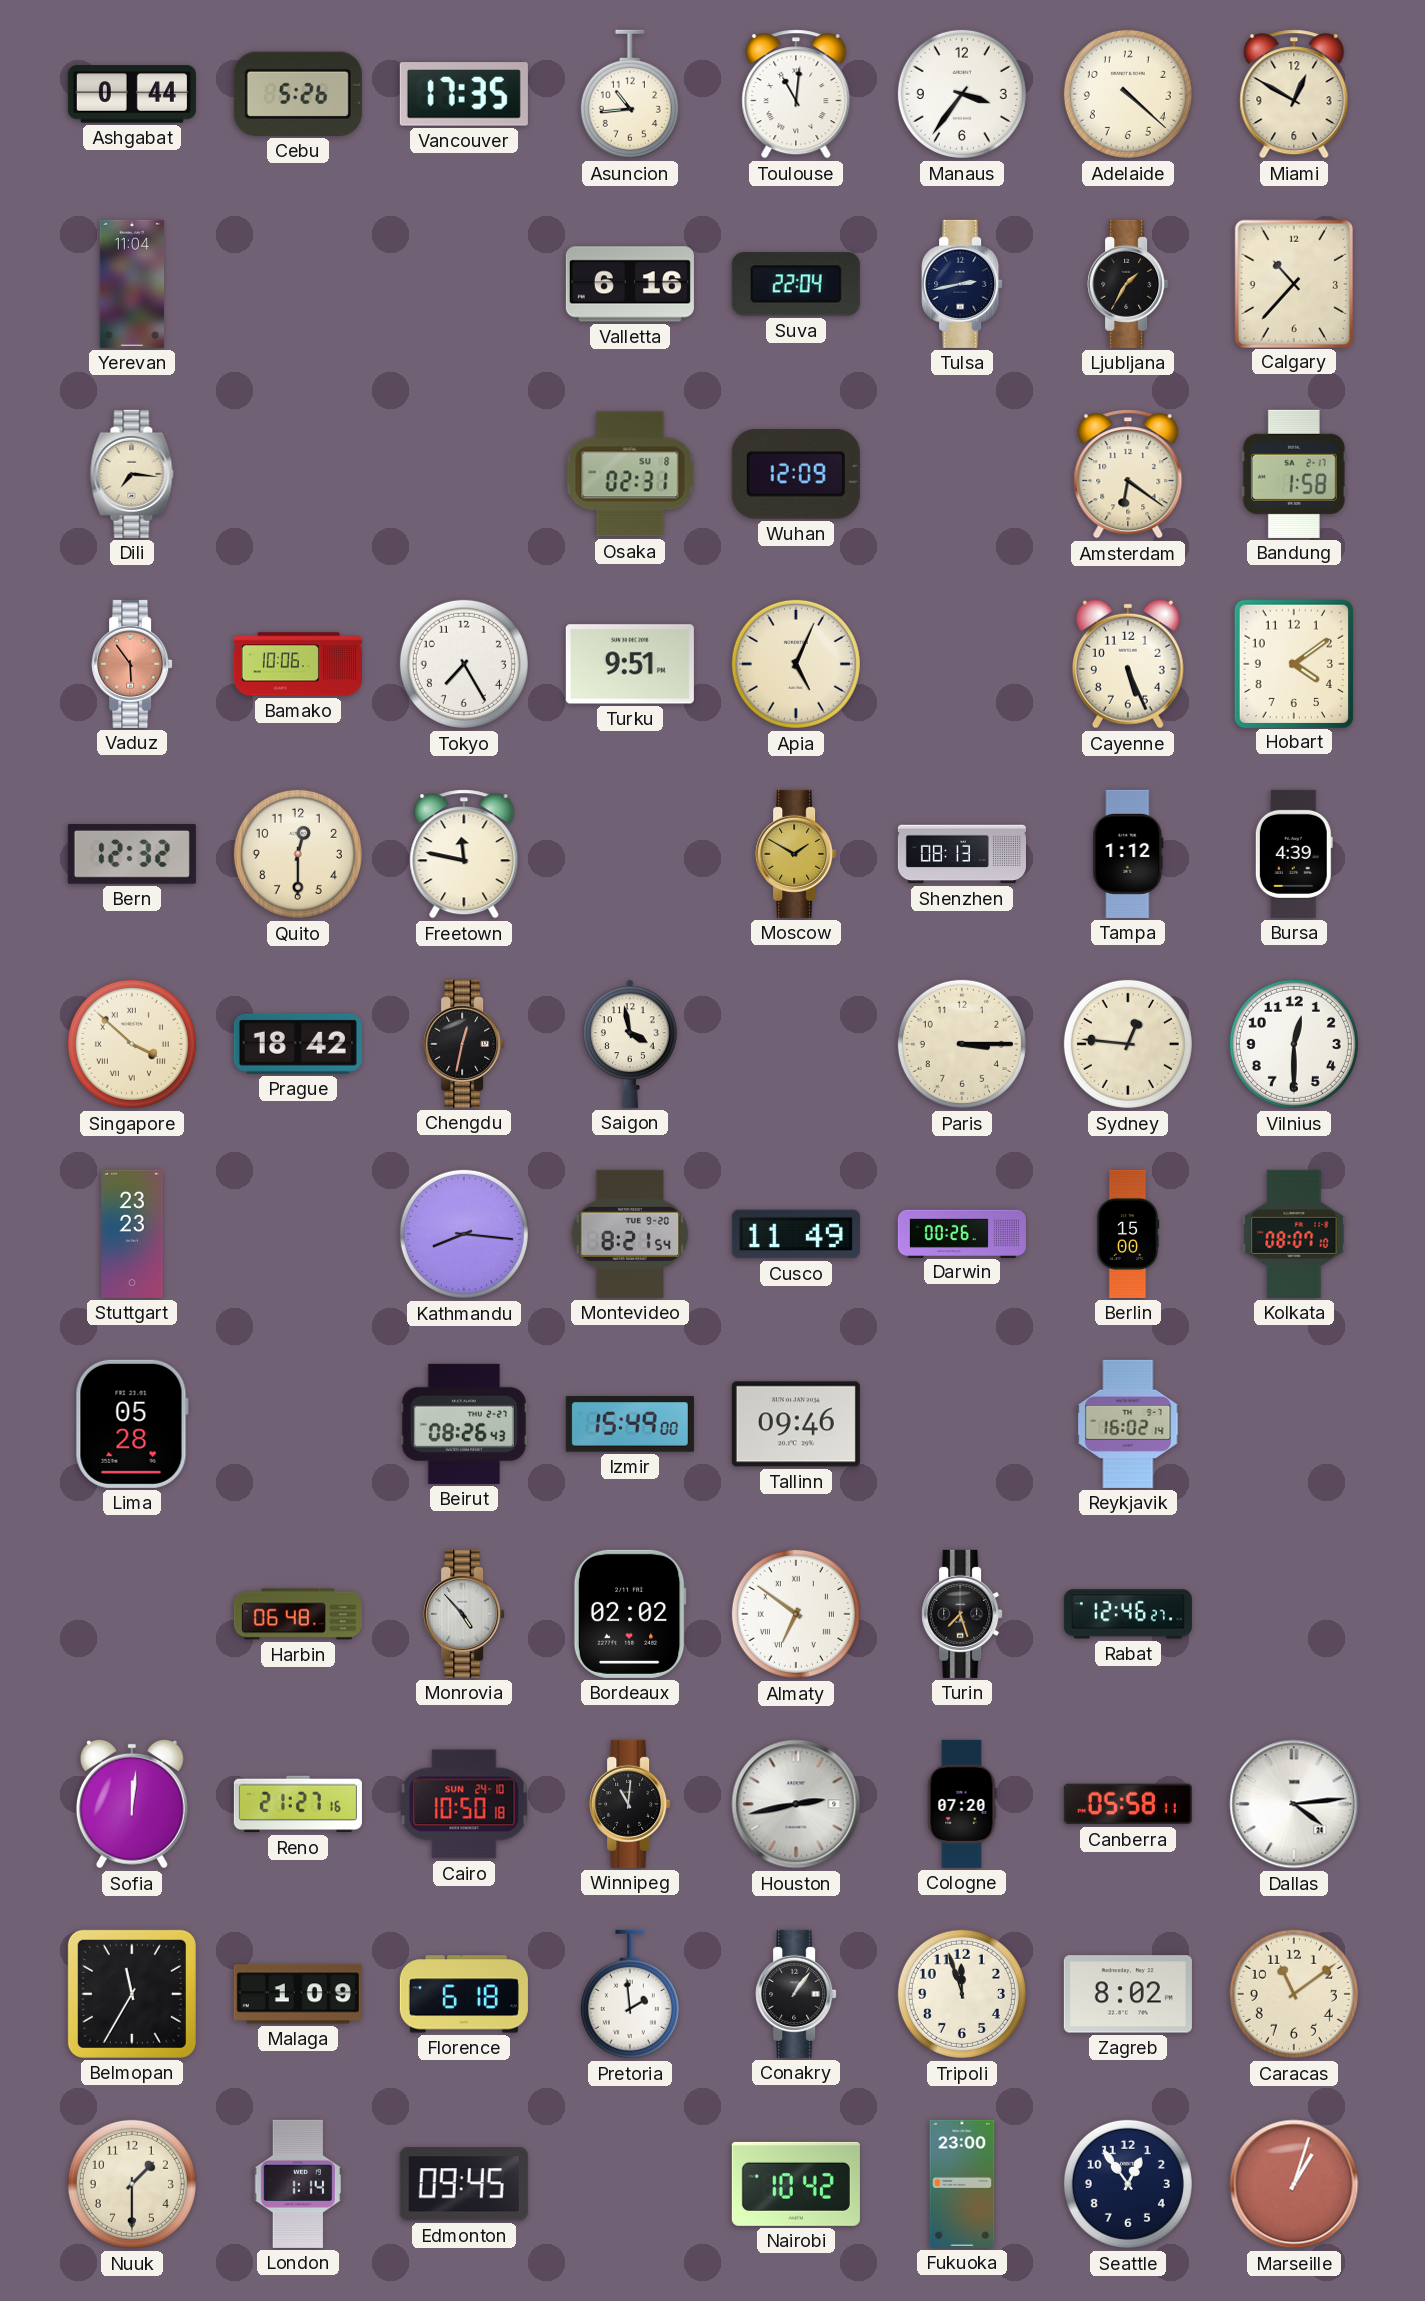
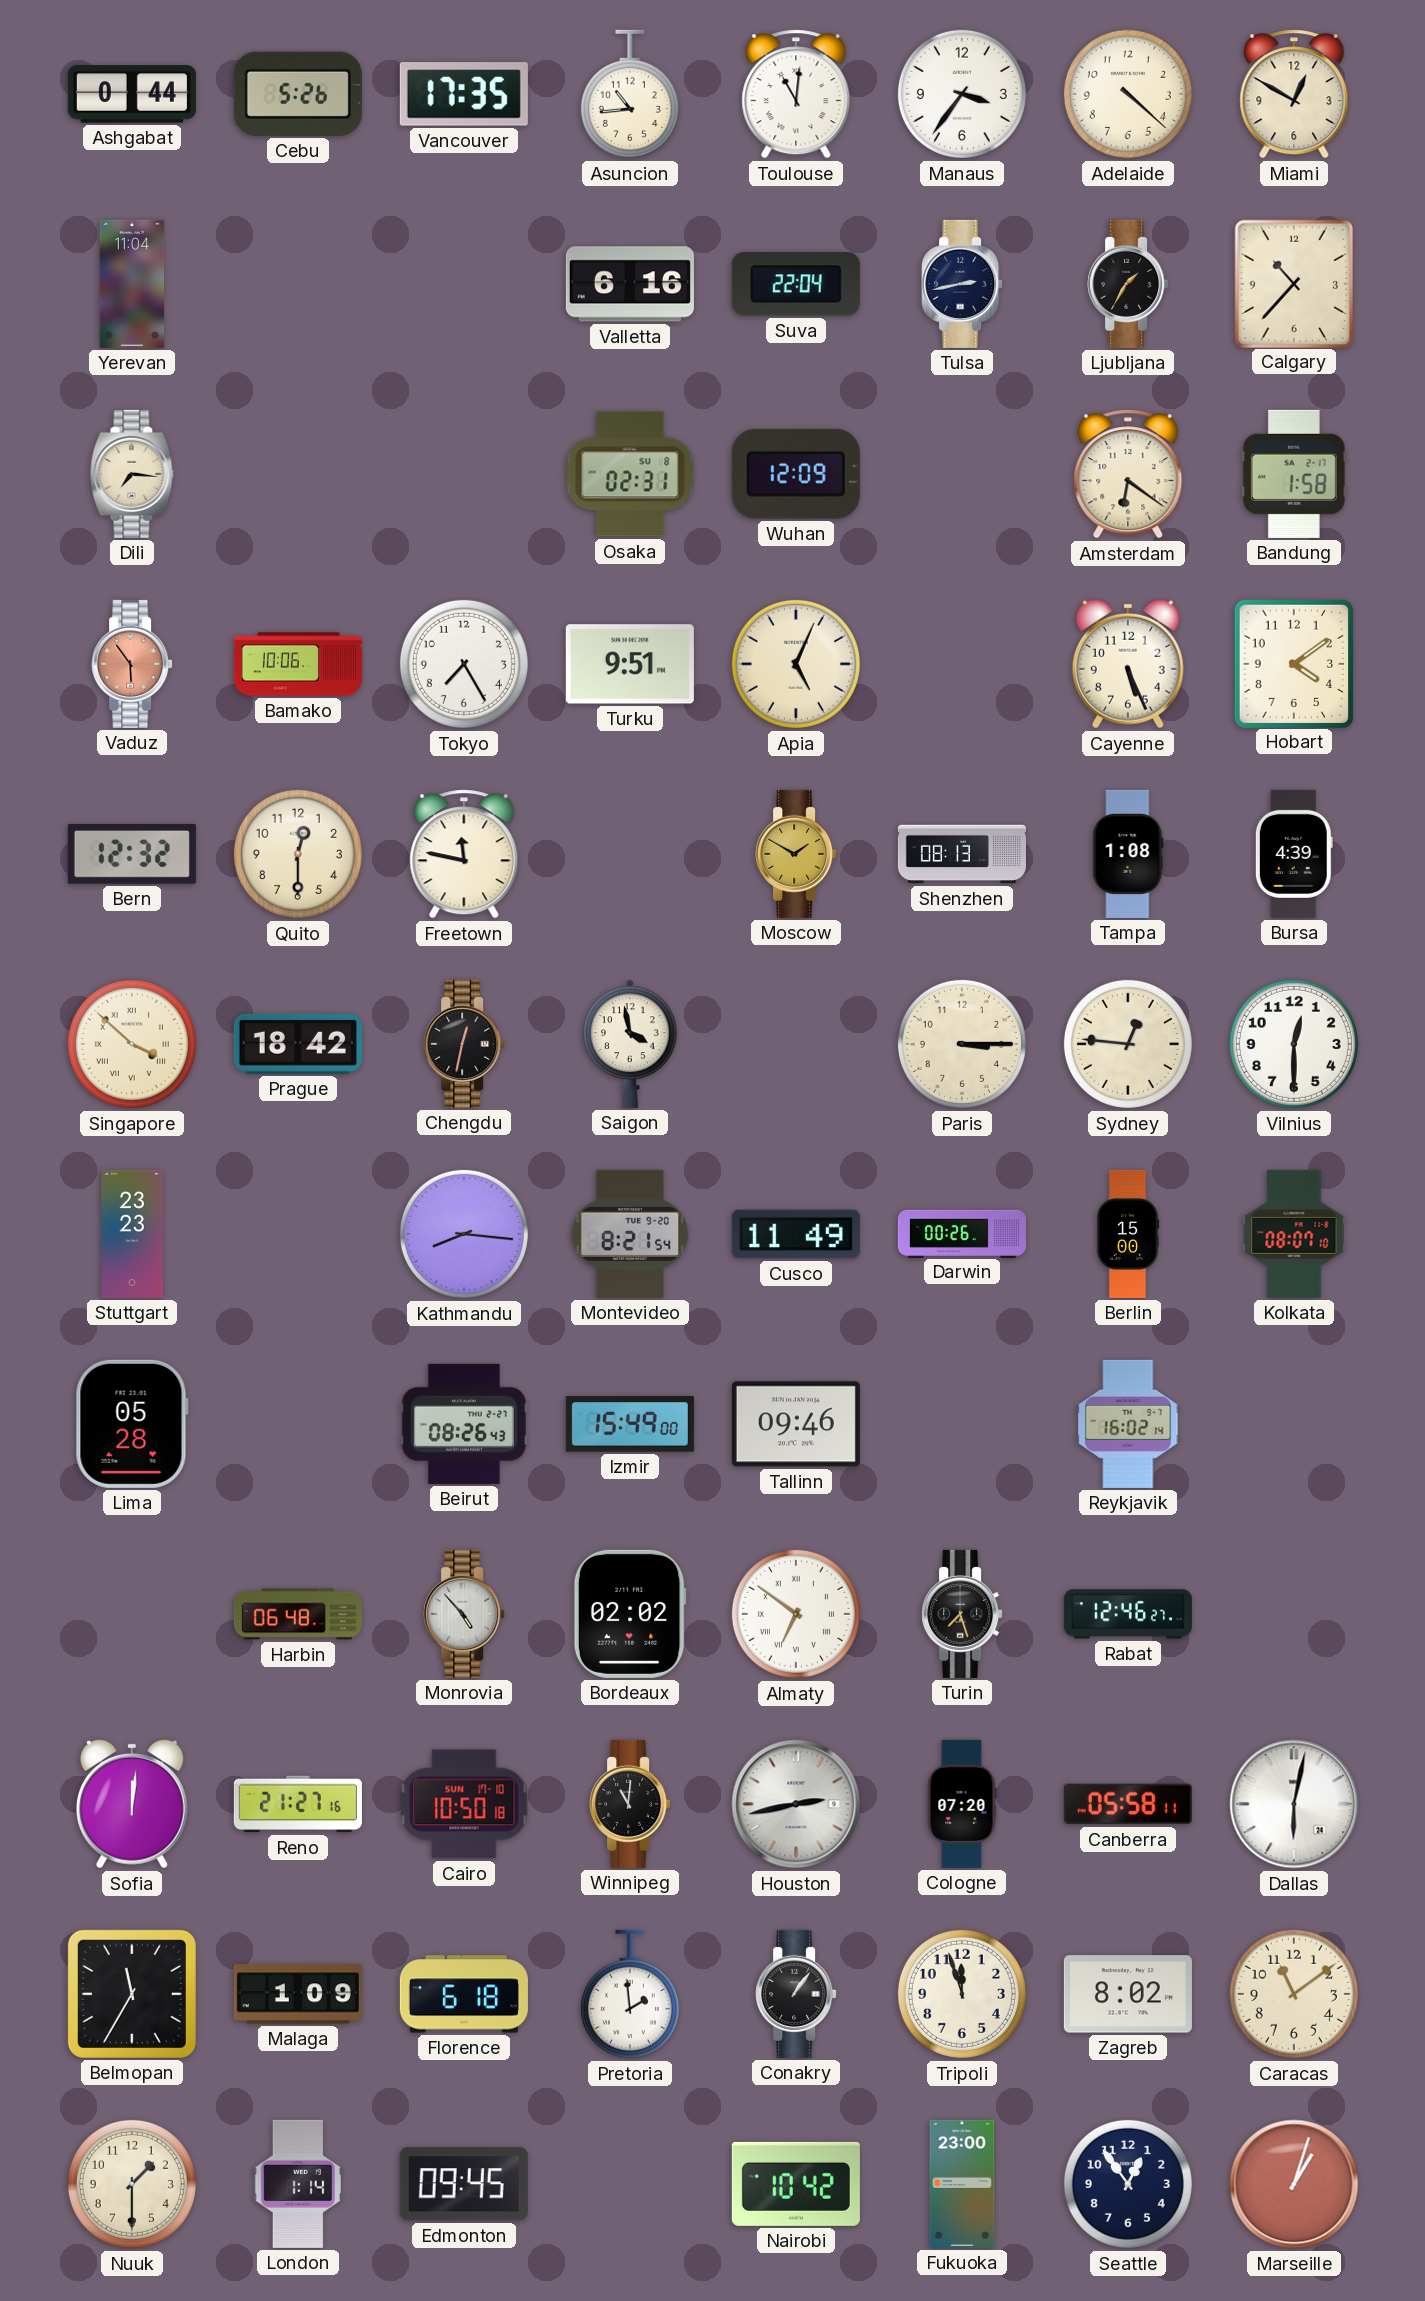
Tampa: 1:12 -> 1:08 (1128, 854)
Cairo date: SUN 24-10 -> SUN 17-10 (464, 1804)
Dallas: 4:14 -> 6:02 (1294, 1804)
